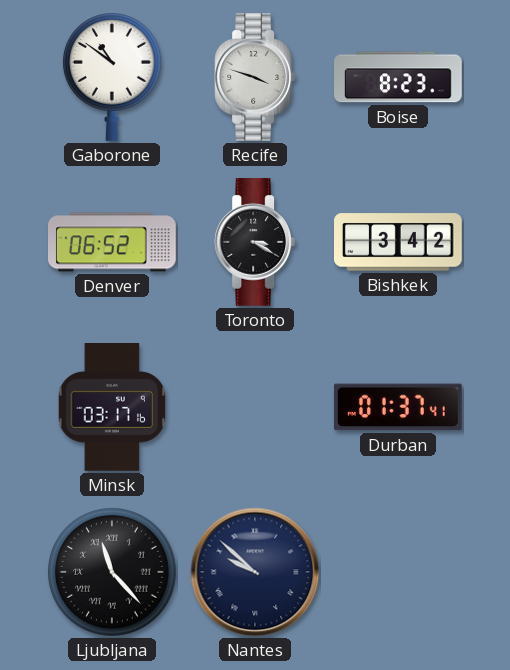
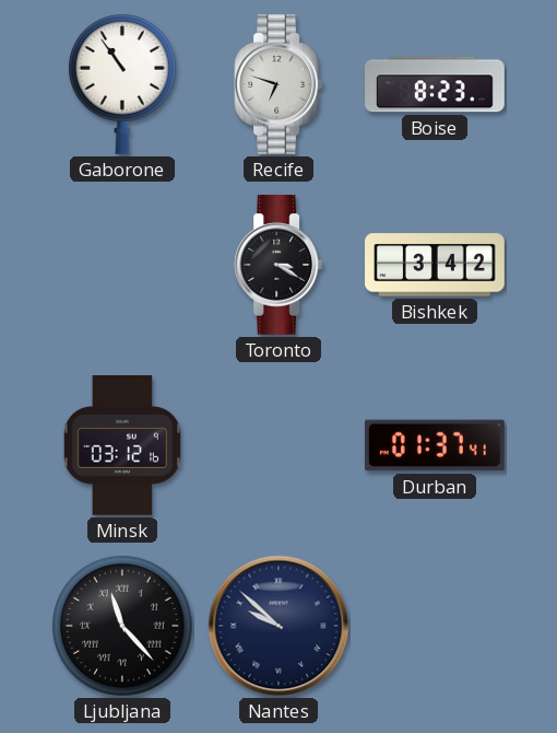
Gaborone: 10:51 -> 10:54 (122, 84)
Recife: 3:48 -> 6:48 (278, 85)
Denver: 06:52 -> none (113, 242)
Minsk: 03:17 -> 03:12 (121, 446)
